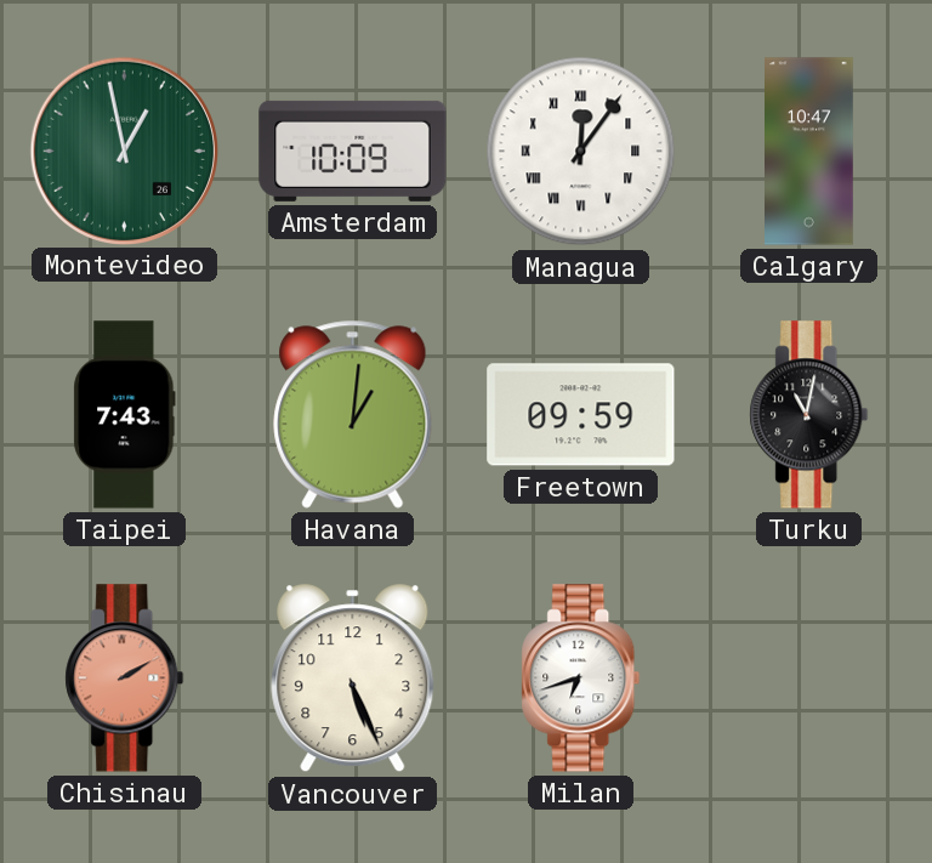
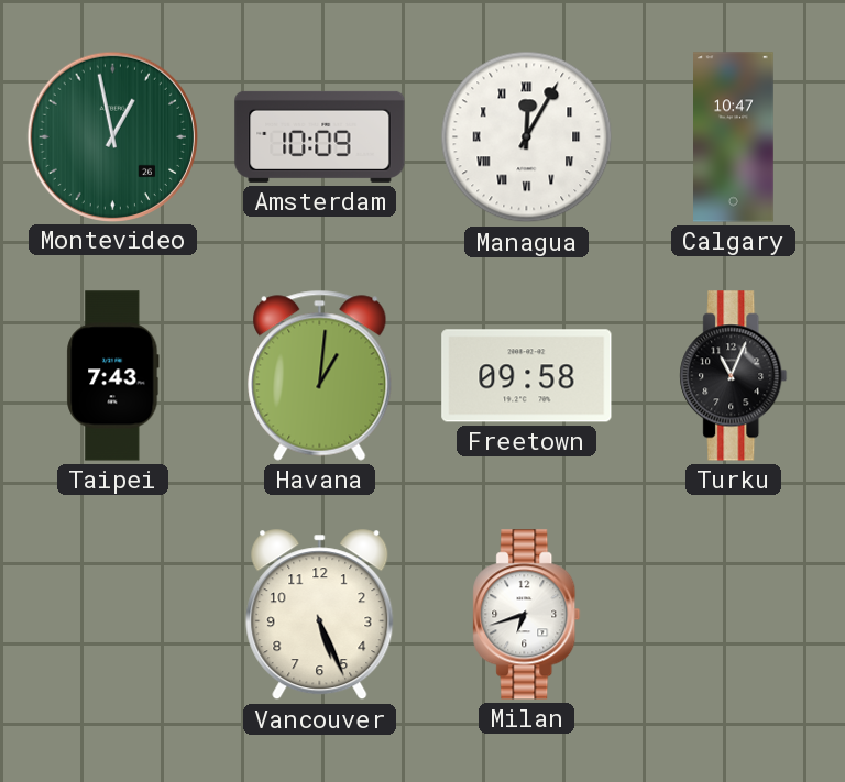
Managua: 12:06 -> 12:05 (527, 137)
Freetown: 09:59 -> 09:58 (527, 376)
Turku: 11:02 -> 11:04 (734, 376)
Chisinau: 2:10 -> none (125, 679)
